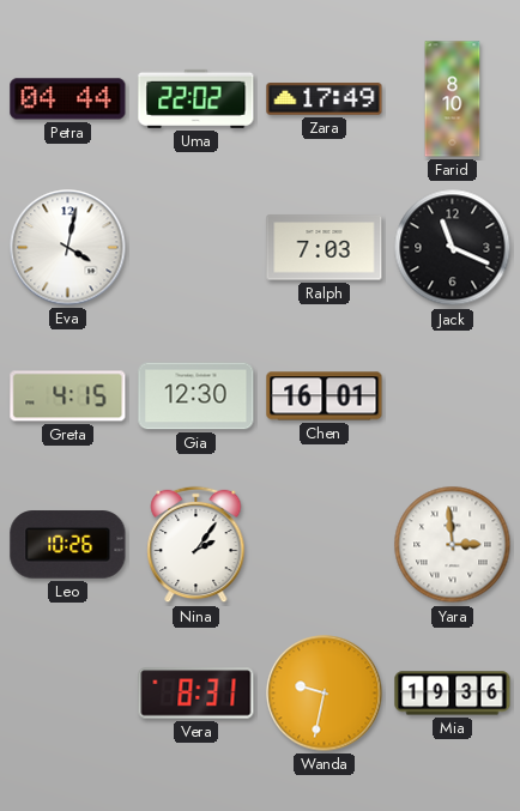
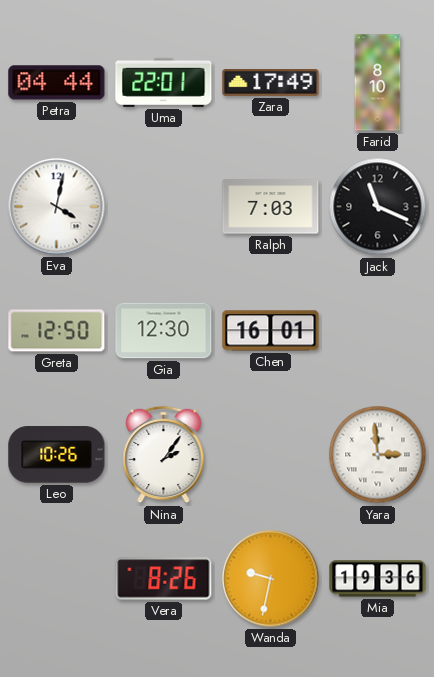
Uma: 22:02 -> 22:01 (164, 82)
Greta: 4:15 -> 12:50 (57, 331)
Vera: 8:31 -> 8:26 (164, 579)
